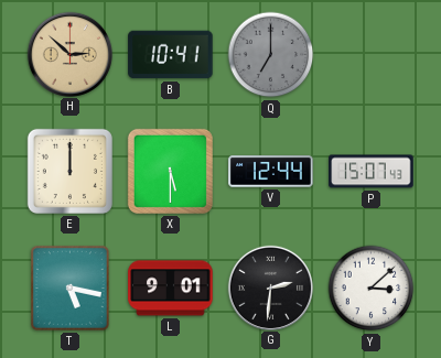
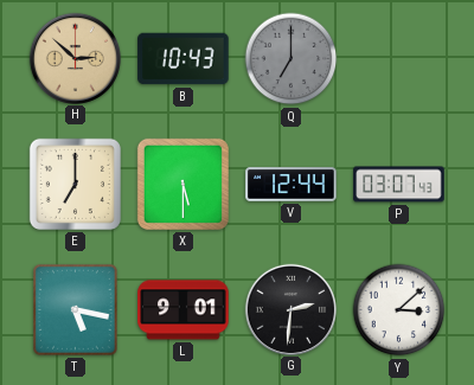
B: 10:41 -> 10:43 (184, 59)
E: 12:00 -> 7:00 (75, 184)
P: 15:07 -> 03:07 (399, 185)
